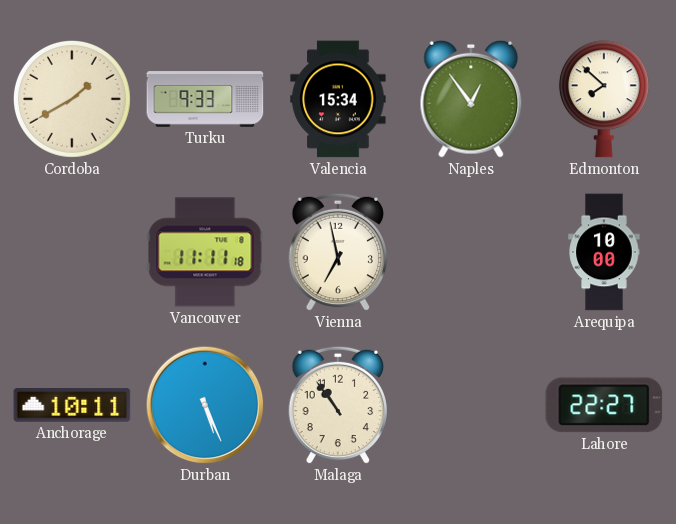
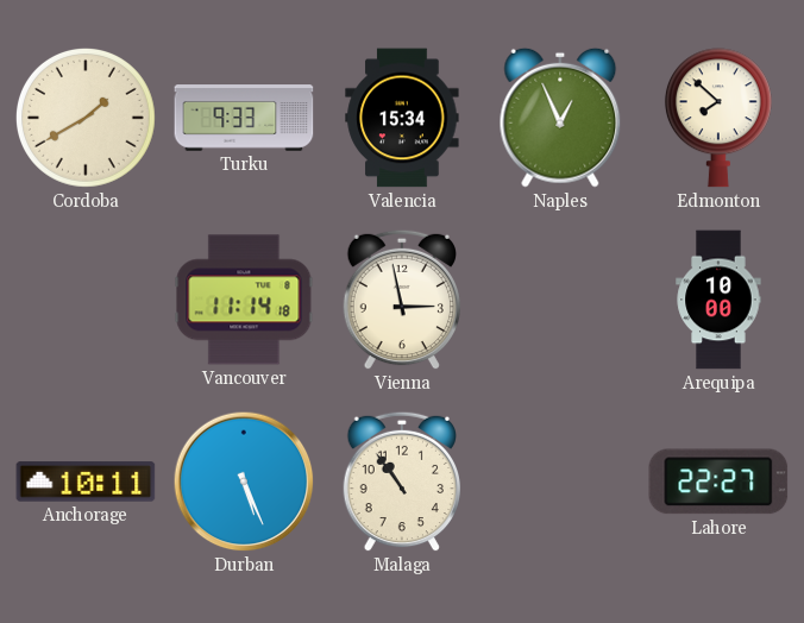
Naples: 12:54 -> 12:56 (560, 118)
Vancouver: 11:11 -> 11:14 (244, 300)
Vienna: 6:58 -> 2:58 (401, 300)
